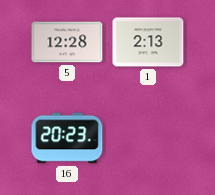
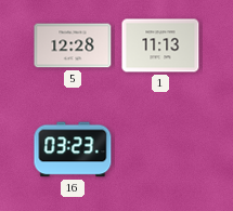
1: 2:13 -> 11:13 (160, 45)
16: 20:23 -> 03:23 (73, 149)
